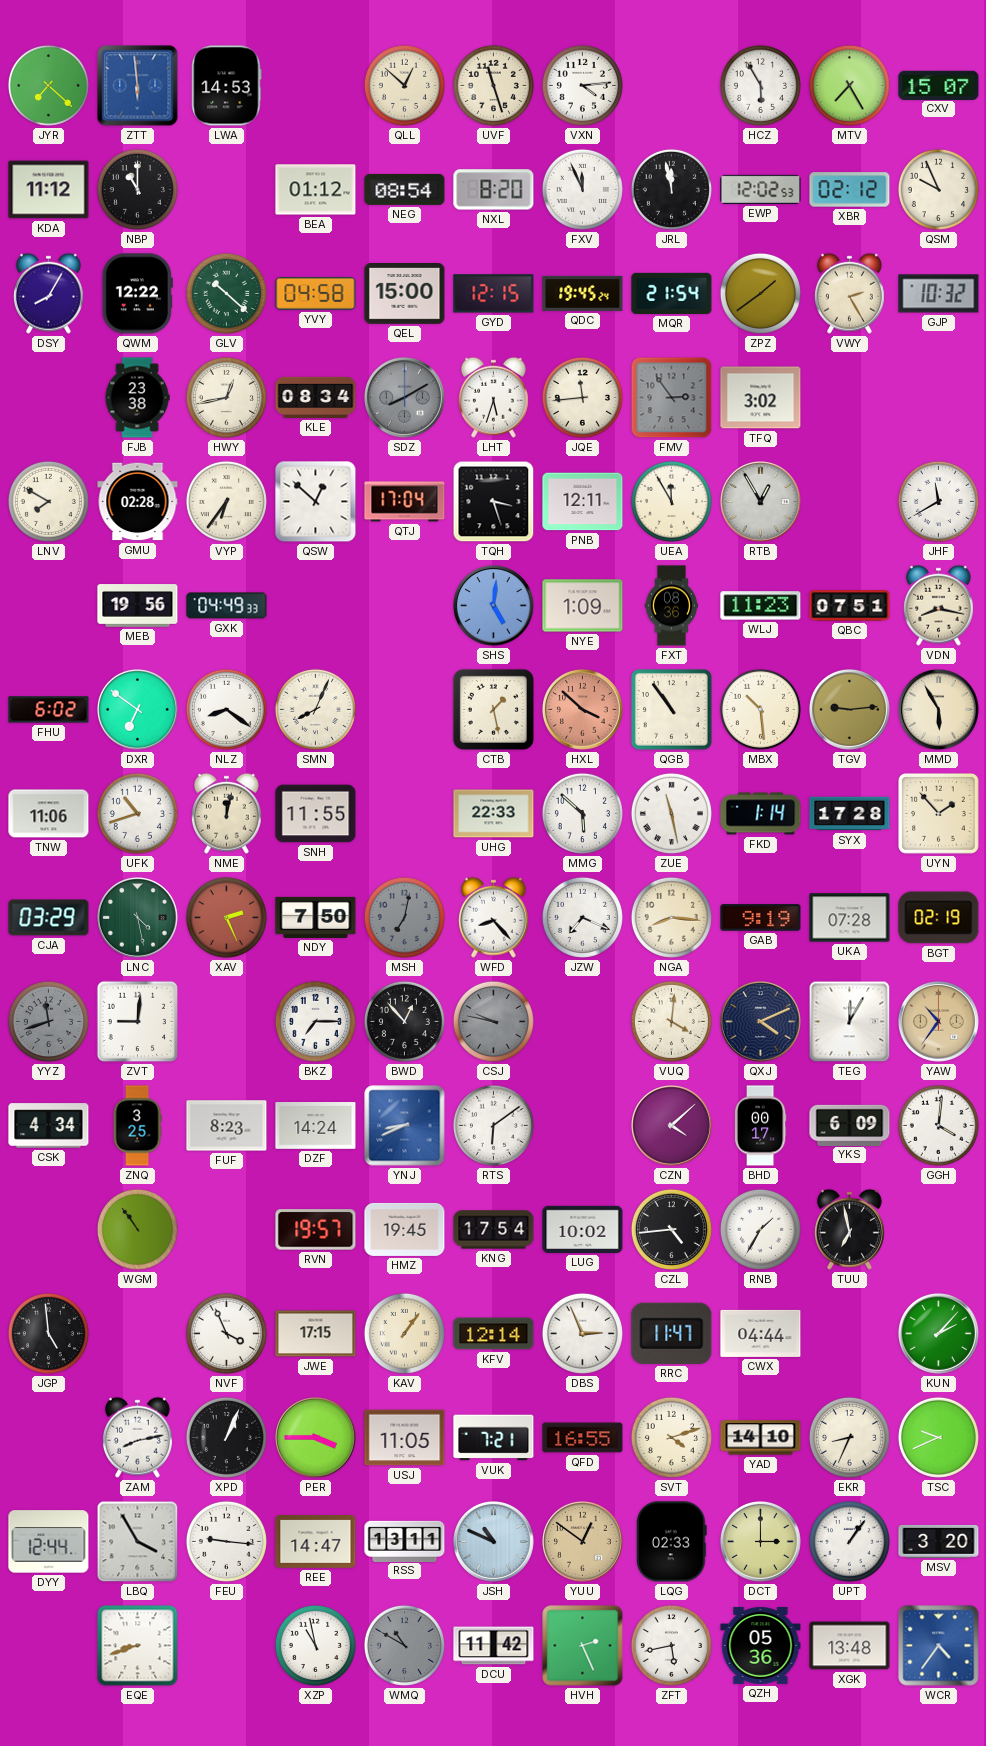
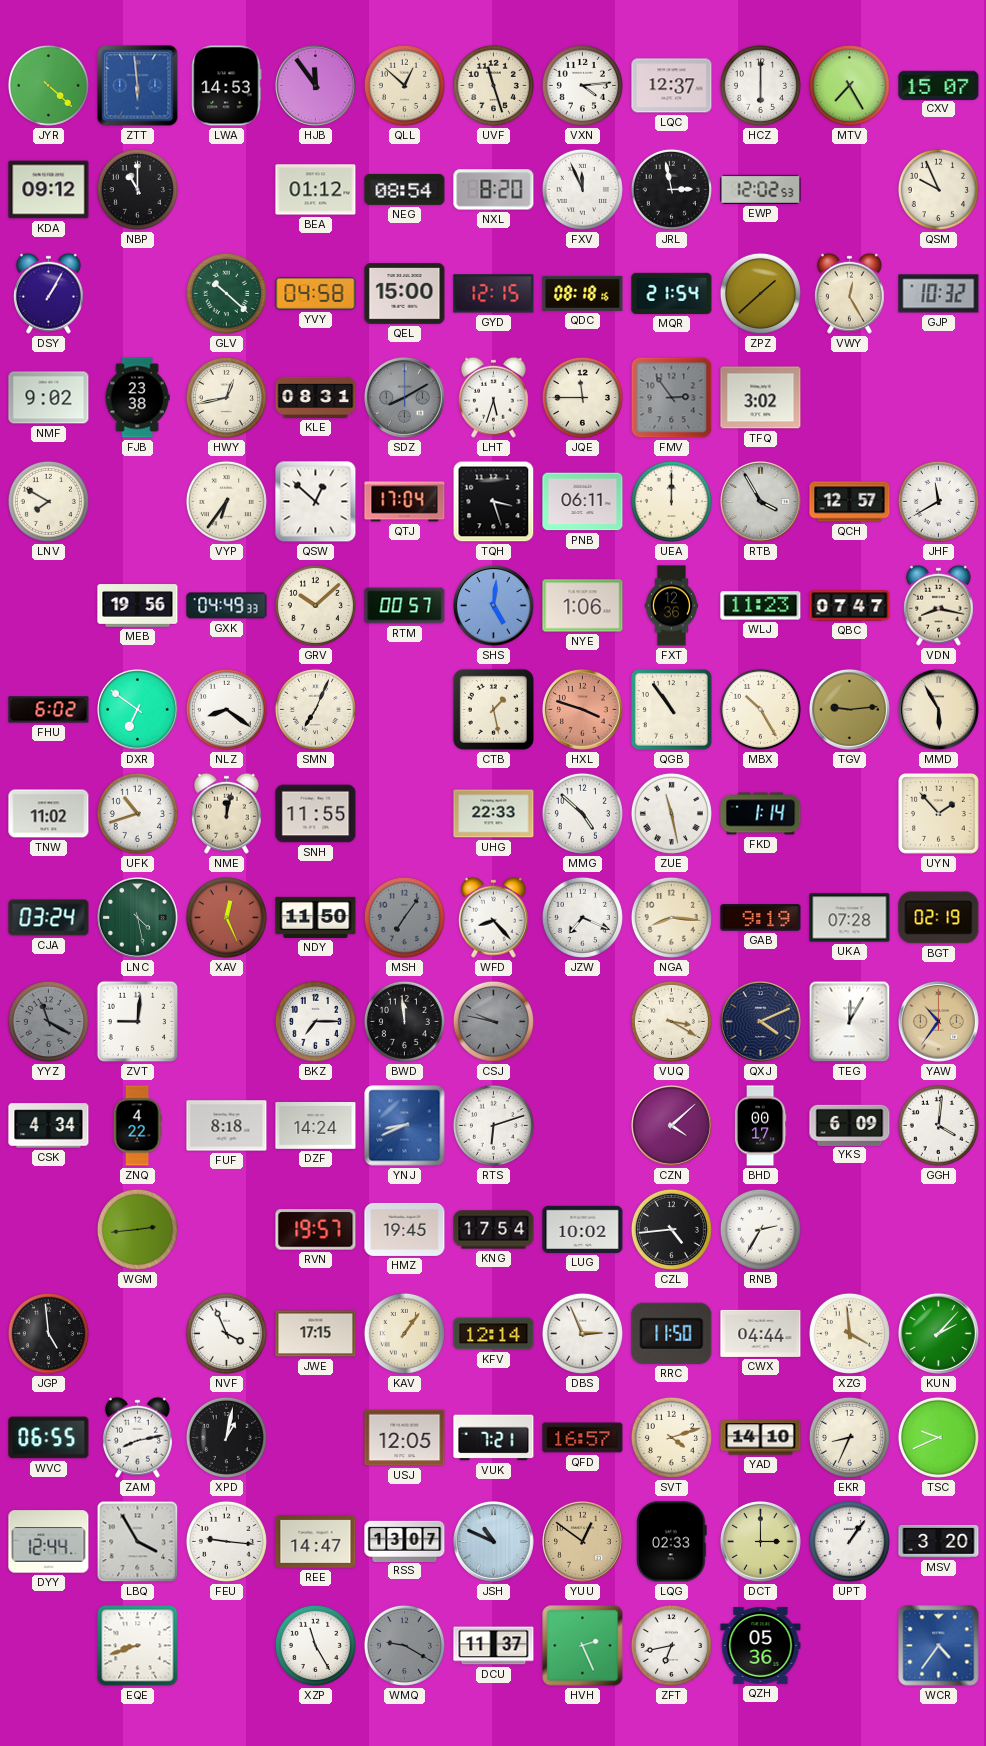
JYR: 7:22 -> 4:22 (48, 85)
HJB: none -> 11:54 (316, 86)
LQC: none -> 12:37 (672, 86)
HCZ: 5:55 -> 6:00 (760, 85)
KDA: 11:12 -> 09:12 (49, 190)
JRL: 11:58 -> 2:58 (671, 189)
XBR: 02:12 -> none (850, 190)
DSY: 8:05 -> 1:05 (48, 293)
QWM: 12:22 -> none (137, 294)
QDC: 19:45 -> 08:18 (583, 293)
ZPZ: 1:39 -> 1:38 (760, 293)
VWY: 2:25 -> 12:25 (849, 293)
NMF: none -> 9:02 (49, 398)
KLE: 08:34 -> 08:31 (316, 397)
JQE: 11:44 -> 11:45 (582, 397)
GMU: 02:28 -> none (138, 502)
PNB: 12:11 -> 06:11 (583, 502)
UEA: 11:55 -> 12:00 (671, 501)
RTB: 12:55 -> 3:55 (761, 502)
QCH: none -> 12:57 (850, 502)
GRV: none -> 10:08 (315, 605)
RTM: none -> 00:57 (405, 606)
NYE: 1:09 -> 1:06 (583, 606)
FXT: 08:36 -> 12:36 (671, 606)
QBC: 07:51 -> 07:47 (850, 606)
SMN: 8:04 -> 7:04 (315, 709)
HXL: 3:52 -> 3:48 (583, 710)
MBX: 10:29 -> 10:25 (760, 709)
TNW: 11:06 -> 11:02 (49, 814)
MMG: 5:52 -> 4:52 (582, 813)
SYX: 17:28 -> none (850, 814)
CJA: 03:29 -> 03:24 (49, 918)
XAV: 2:26 -> 12:26 (226, 917)
NDY: 7:50 -> 11:50 (316, 917)
MSH: 7:02 -> 7:06 (404, 917)
YYZ: 11:42 -> 11:20 (48, 1021)
BWD: 12:53 -> 11:59 (404, 1021)
VUQ: 4:01 -> 3:20 (671, 1021)
ZNQ: 3:25 -> 4:22 (137, 1126)
FUF: 8:23 -> 8:18 (227, 1126)
RTS: 6:09 -> 6:12 (493, 1125)
WGM: 10:54 -> 2:44 (137, 1229)
RNB: 1:35 -> 2:35 (760, 1229)
TUU: 6:58 -> none (849, 1229)
RRC: 11:47 -> 11:50 (672, 1333)
XZG: none -> 3:59 (849, 1333)
WVC: none -> 06:55 (49, 1438)
XPD: 1:04 -> 1:02 (226, 1437)
PER: 3:45 -> none (316, 1438)
USJ: 11:05 -> 12:05 (405, 1438)
QFD: 16:55 -> 16:57 (583, 1438)
RSS: 13:11 -> 13:07 (405, 1541)
XZP: 10:58 -> 11:25 (315, 1645)
WMQ: 10:50 -> 9:20 (404, 1645)
DCU: 11:42 -> 11:37 (494, 1646)
ZFT: 5:43 -> 6:43 (671, 1645)
XGK: 13:48 -> none (850, 1646)
